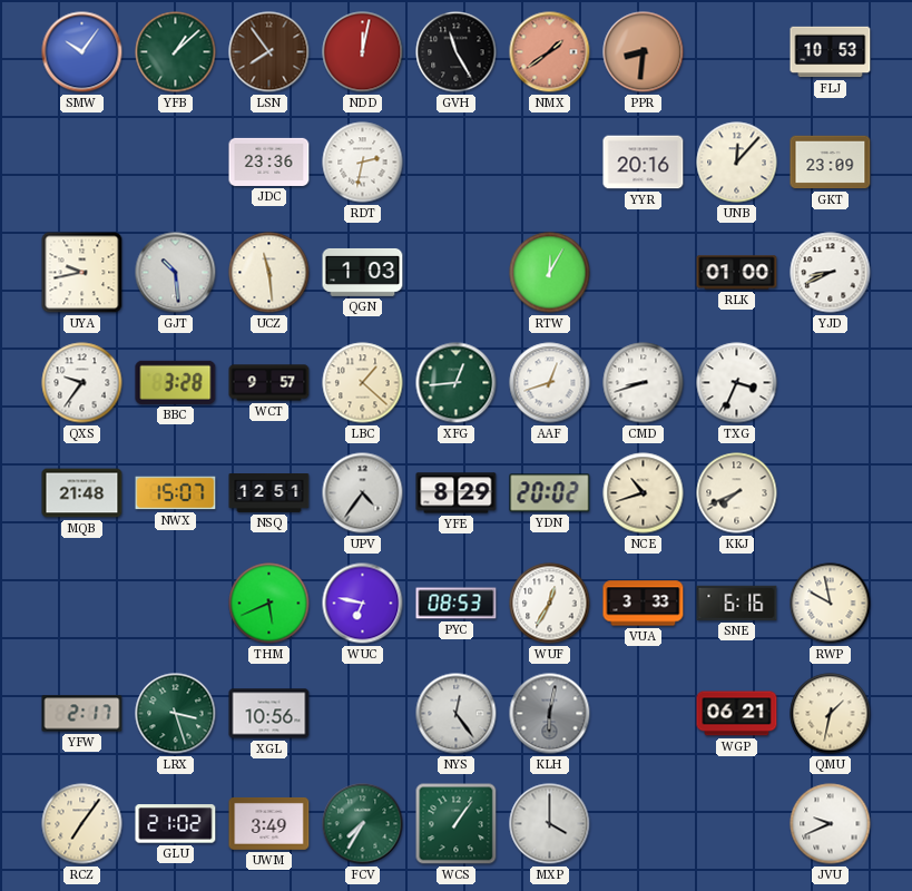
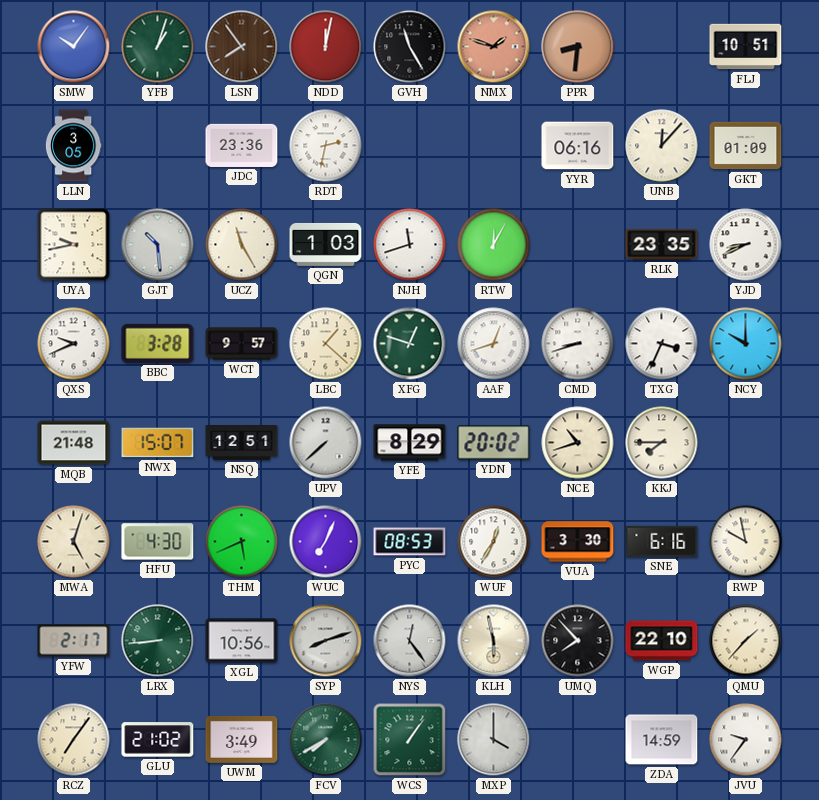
YFB: 1:08 -> 1:03 (158, 47)
NMX: 1:39 -> 1:48 (494, 47)
FLJ: 10:53 -> 10:51 (746, 47)
LLN: none -> 3:05 (73, 146)
YYR: 20:16 -> 06:16 (578, 146)
GKT: 23:09 -> 01:09 (746, 146)
UCZ: 11:29 -> 11:25 (242, 245)
NJH: none -> 11:42 (410, 245)
RLK: 01:00 -> 23:35 (662, 245)
QXS: 9:36 -> 9:41 (74, 344)
XFG: 12:44 -> 12:48 (410, 344)
NCY: none -> 10:00 (746, 344)
UPV: 4:36 -> 7:38 (326, 443)
KKJ: 7:41 -> 7:45 (662, 443)
MWA: none -> 5:03 (74, 542)
HFU: none -> 4:30 (158, 542)
WUC: 6:47 -> 7:04 (326, 542)
VUA: 3:33 -> 3:30 (578, 542)
LRX: 3:27 -> 8:44 (158, 641)
SYP: none -> 8:12 (326, 641)
KLH: 6:02 -> 5:58 (494, 641)
KLH dial: grey -> cream (494, 641)
UMQ: none -> 7:53 (578, 641)
WGP: 06:21 -> 22:10 (662, 641)
QMU: 1:32 -> 1:37 (746, 641)
FCV: 7:35 -> 7:40 (326, 740)
ZDA: none -> 14:59 (662, 740)
JVU: 9:41 -> 9:36 (746, 740)
